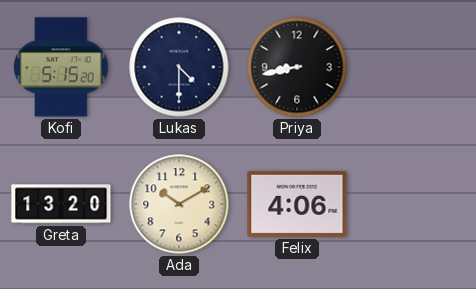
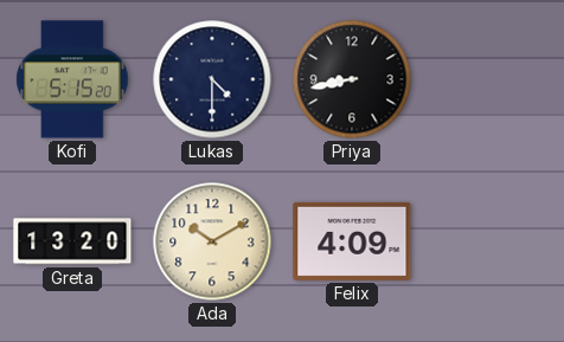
Felix: 4:06 -> 4:09 (352, 241)
